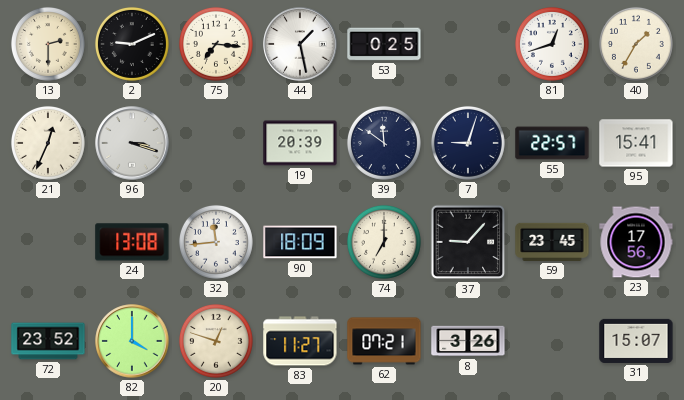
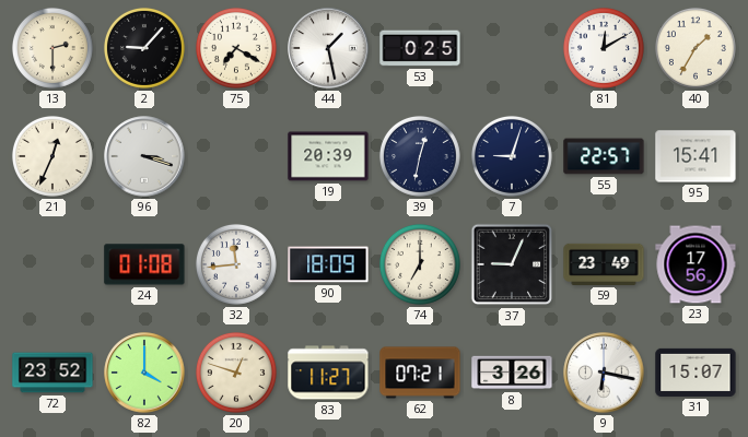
2: 9:11 -> 9:07 (144, 48)
75: 7:16 -> 7:20 (236, 48)
81: 12:42 -> 12:10 (604, 48)
39: 11:51 -> 12:32 (420, 156)
24: 13:08 -> 01:08 (144, 264)
37: 9:07 -> 9:04 (512, 264)
59: 23:45 -> 23:49 (604, 264)
9: none -> 6:17 (604, 373)
